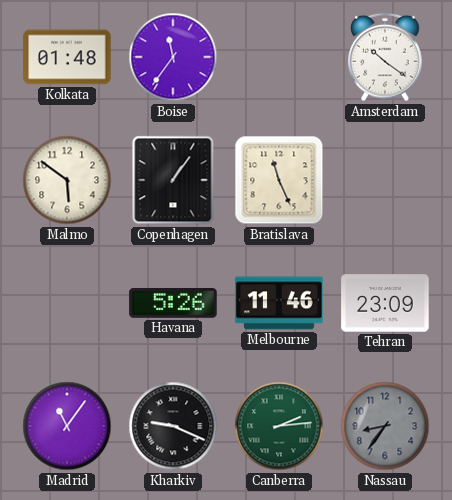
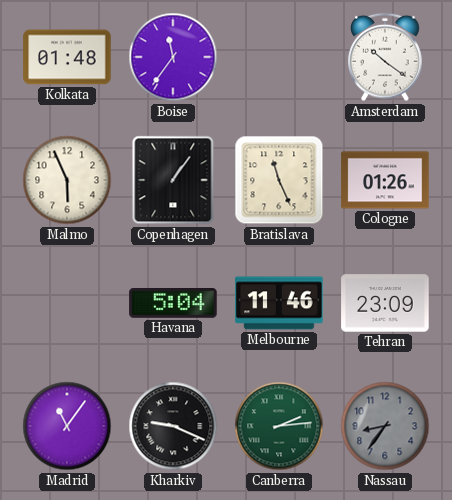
Malmo: 5:51 -> 5:56 (67, 180)
Cologne: none -> 01:26 (385, 180)
Havana: 5:26 -> 5:04 (173, 303)
